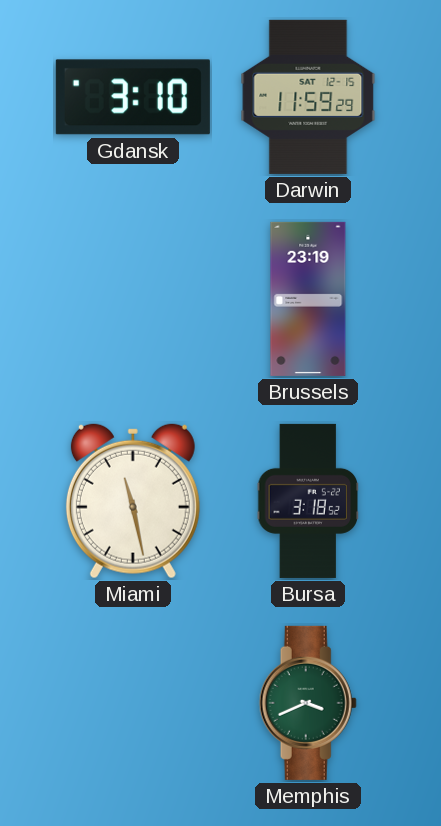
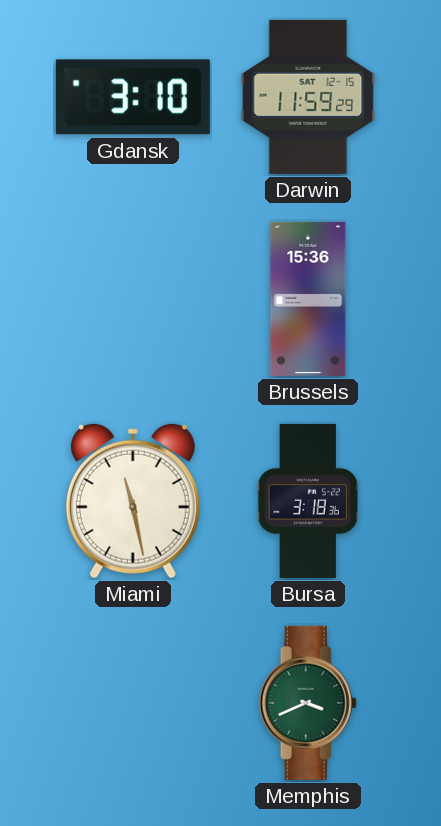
Brussels: 23:19 -> 15:36 (308, 299)
Bursa: 3:18:52 -> 3:18:36 (308, 501)
